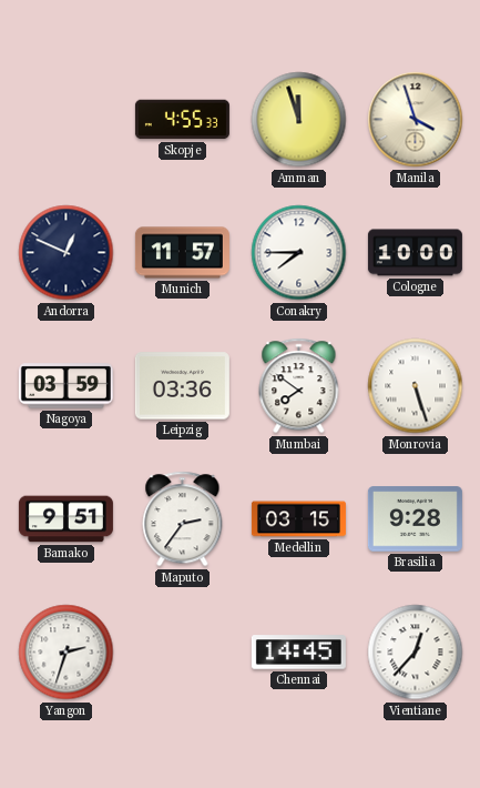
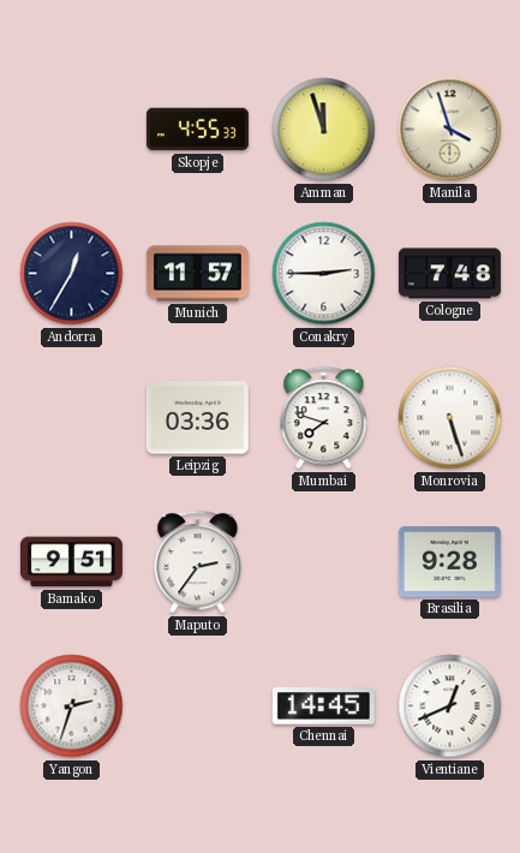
Andorra: 12:49 -> 12:35 (72, 274)
Conakry: 7:45 -> 2:45 (324, 274)
Cologne: 10:00 -> 7:48 (449, 274)
Nagoya: 03:59 -> none (65, 386)
Mumbai: 7:51 -> 7:48 (324, 418)
Medellin: 03:15 -> none (298, 519)
Vientiane: 12:37 -> 12:41 (450, 706)
